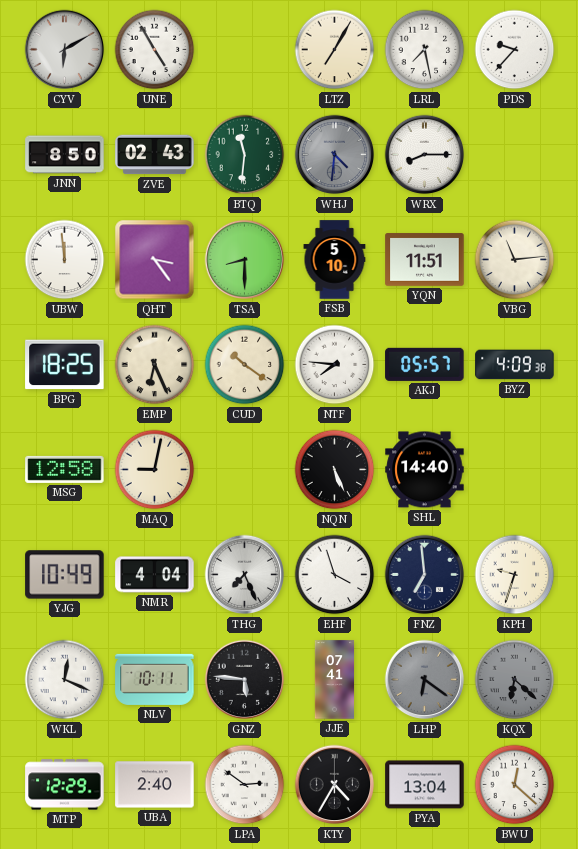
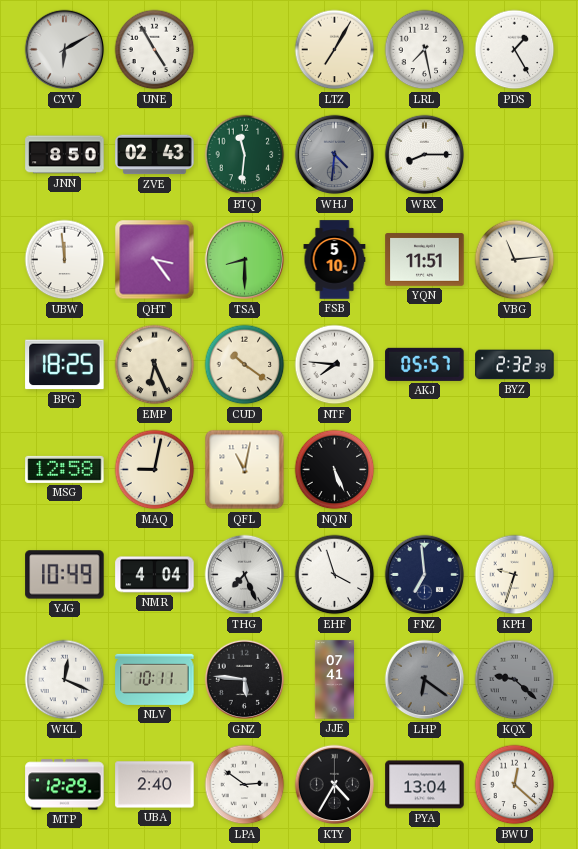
PDS: 9:37 -> 1:25 (515, 50)
BYZ: 4:09 -> 2:32 (515, 365)
QFL: none -> 11:02 (245, 470)
SHL: 14:40 -> none (425, 470)
KQX: 6:22 -> 9:22 (515, 680)
